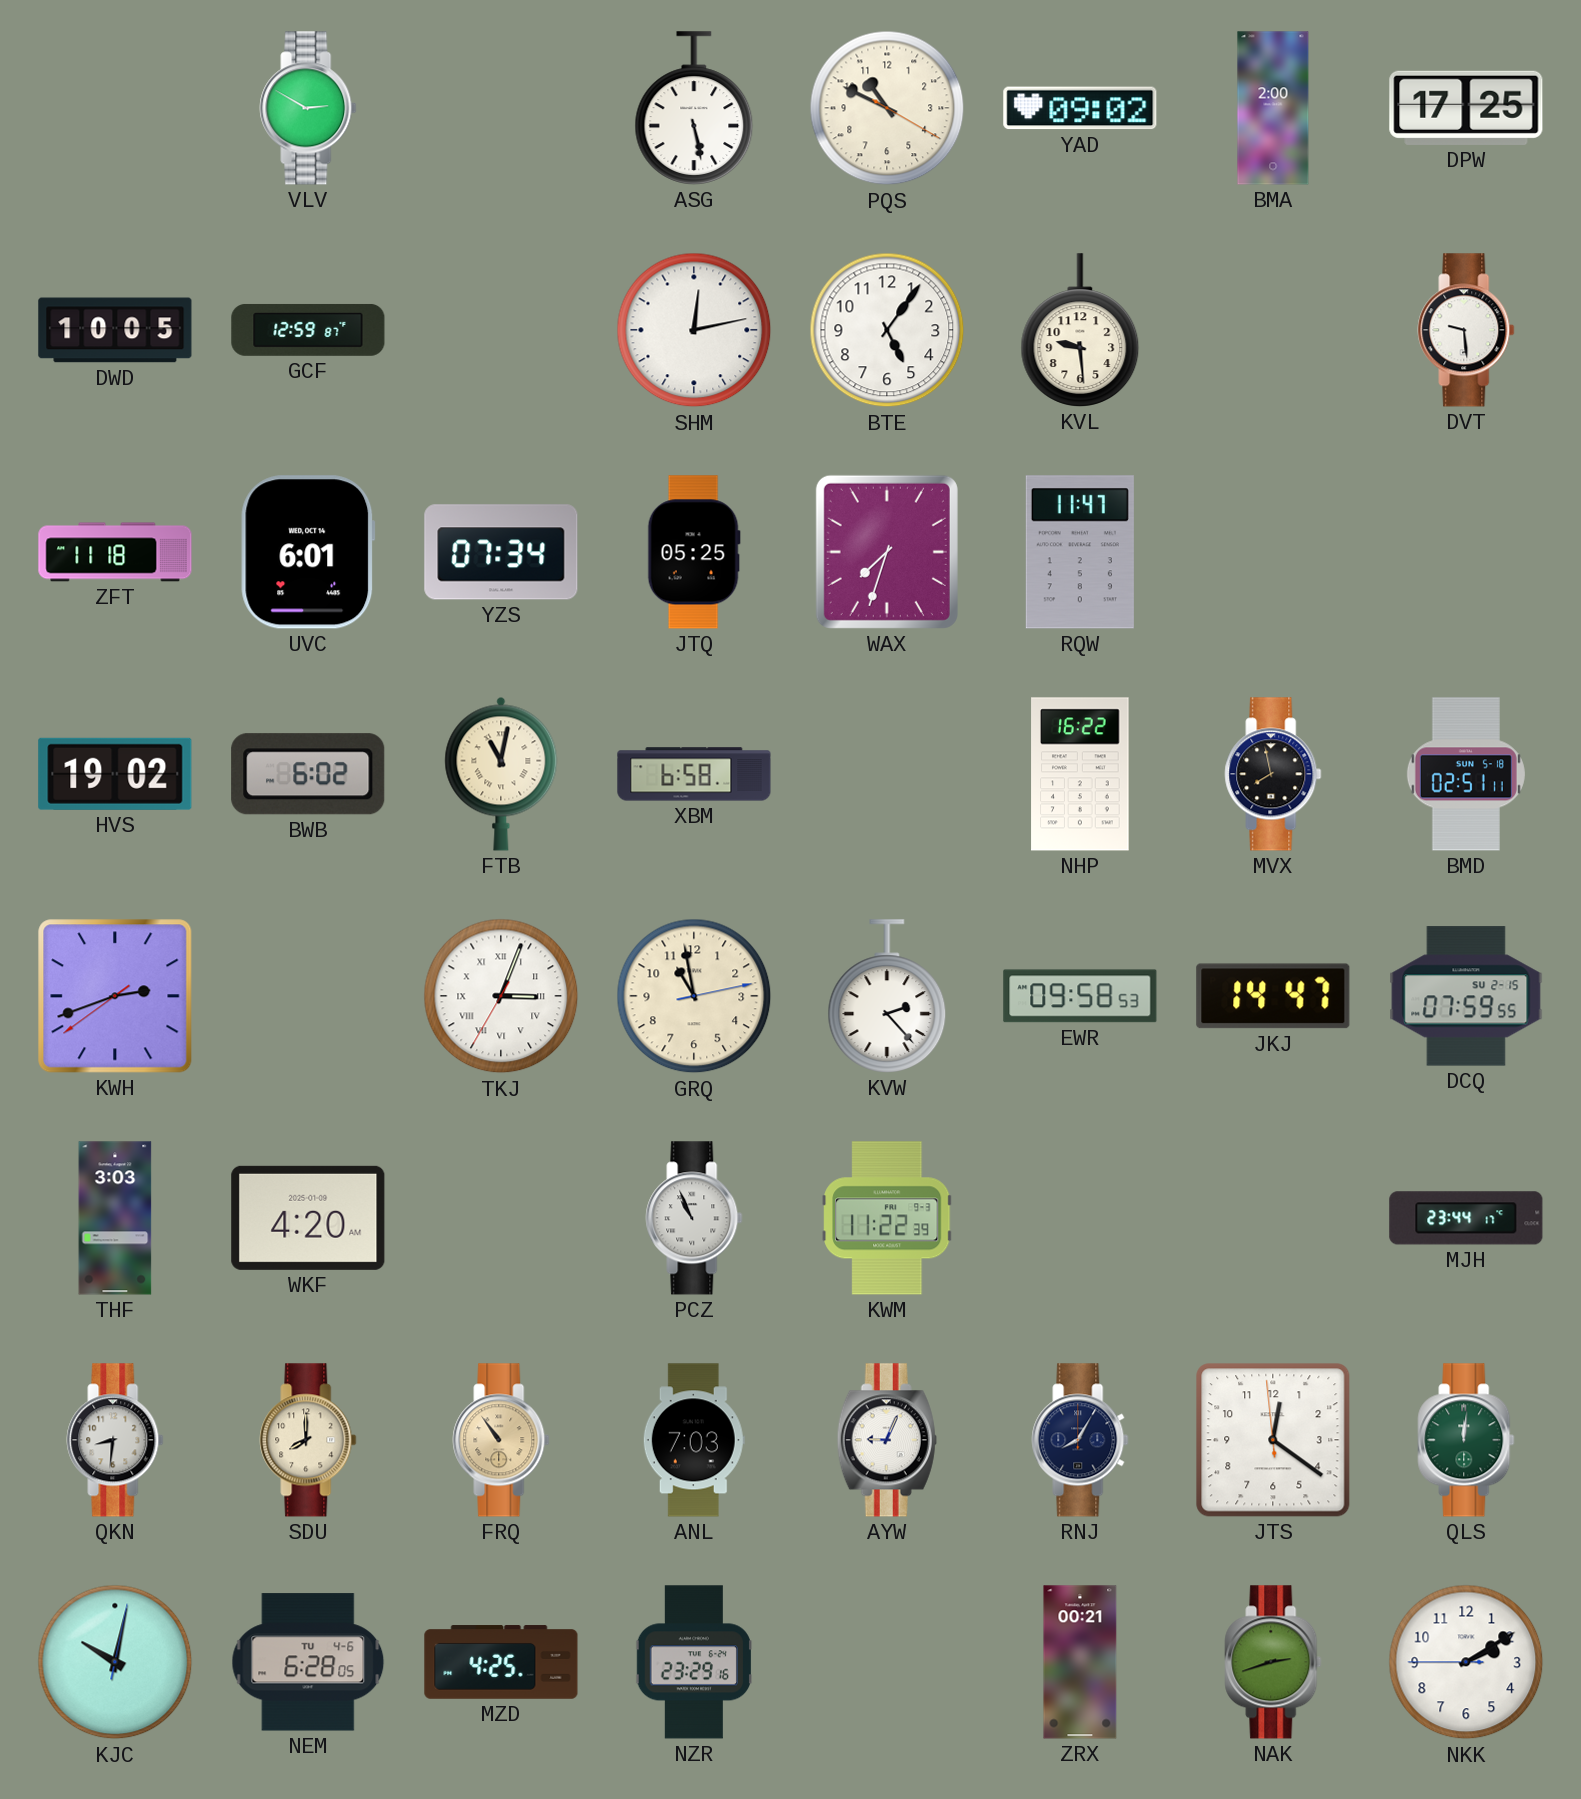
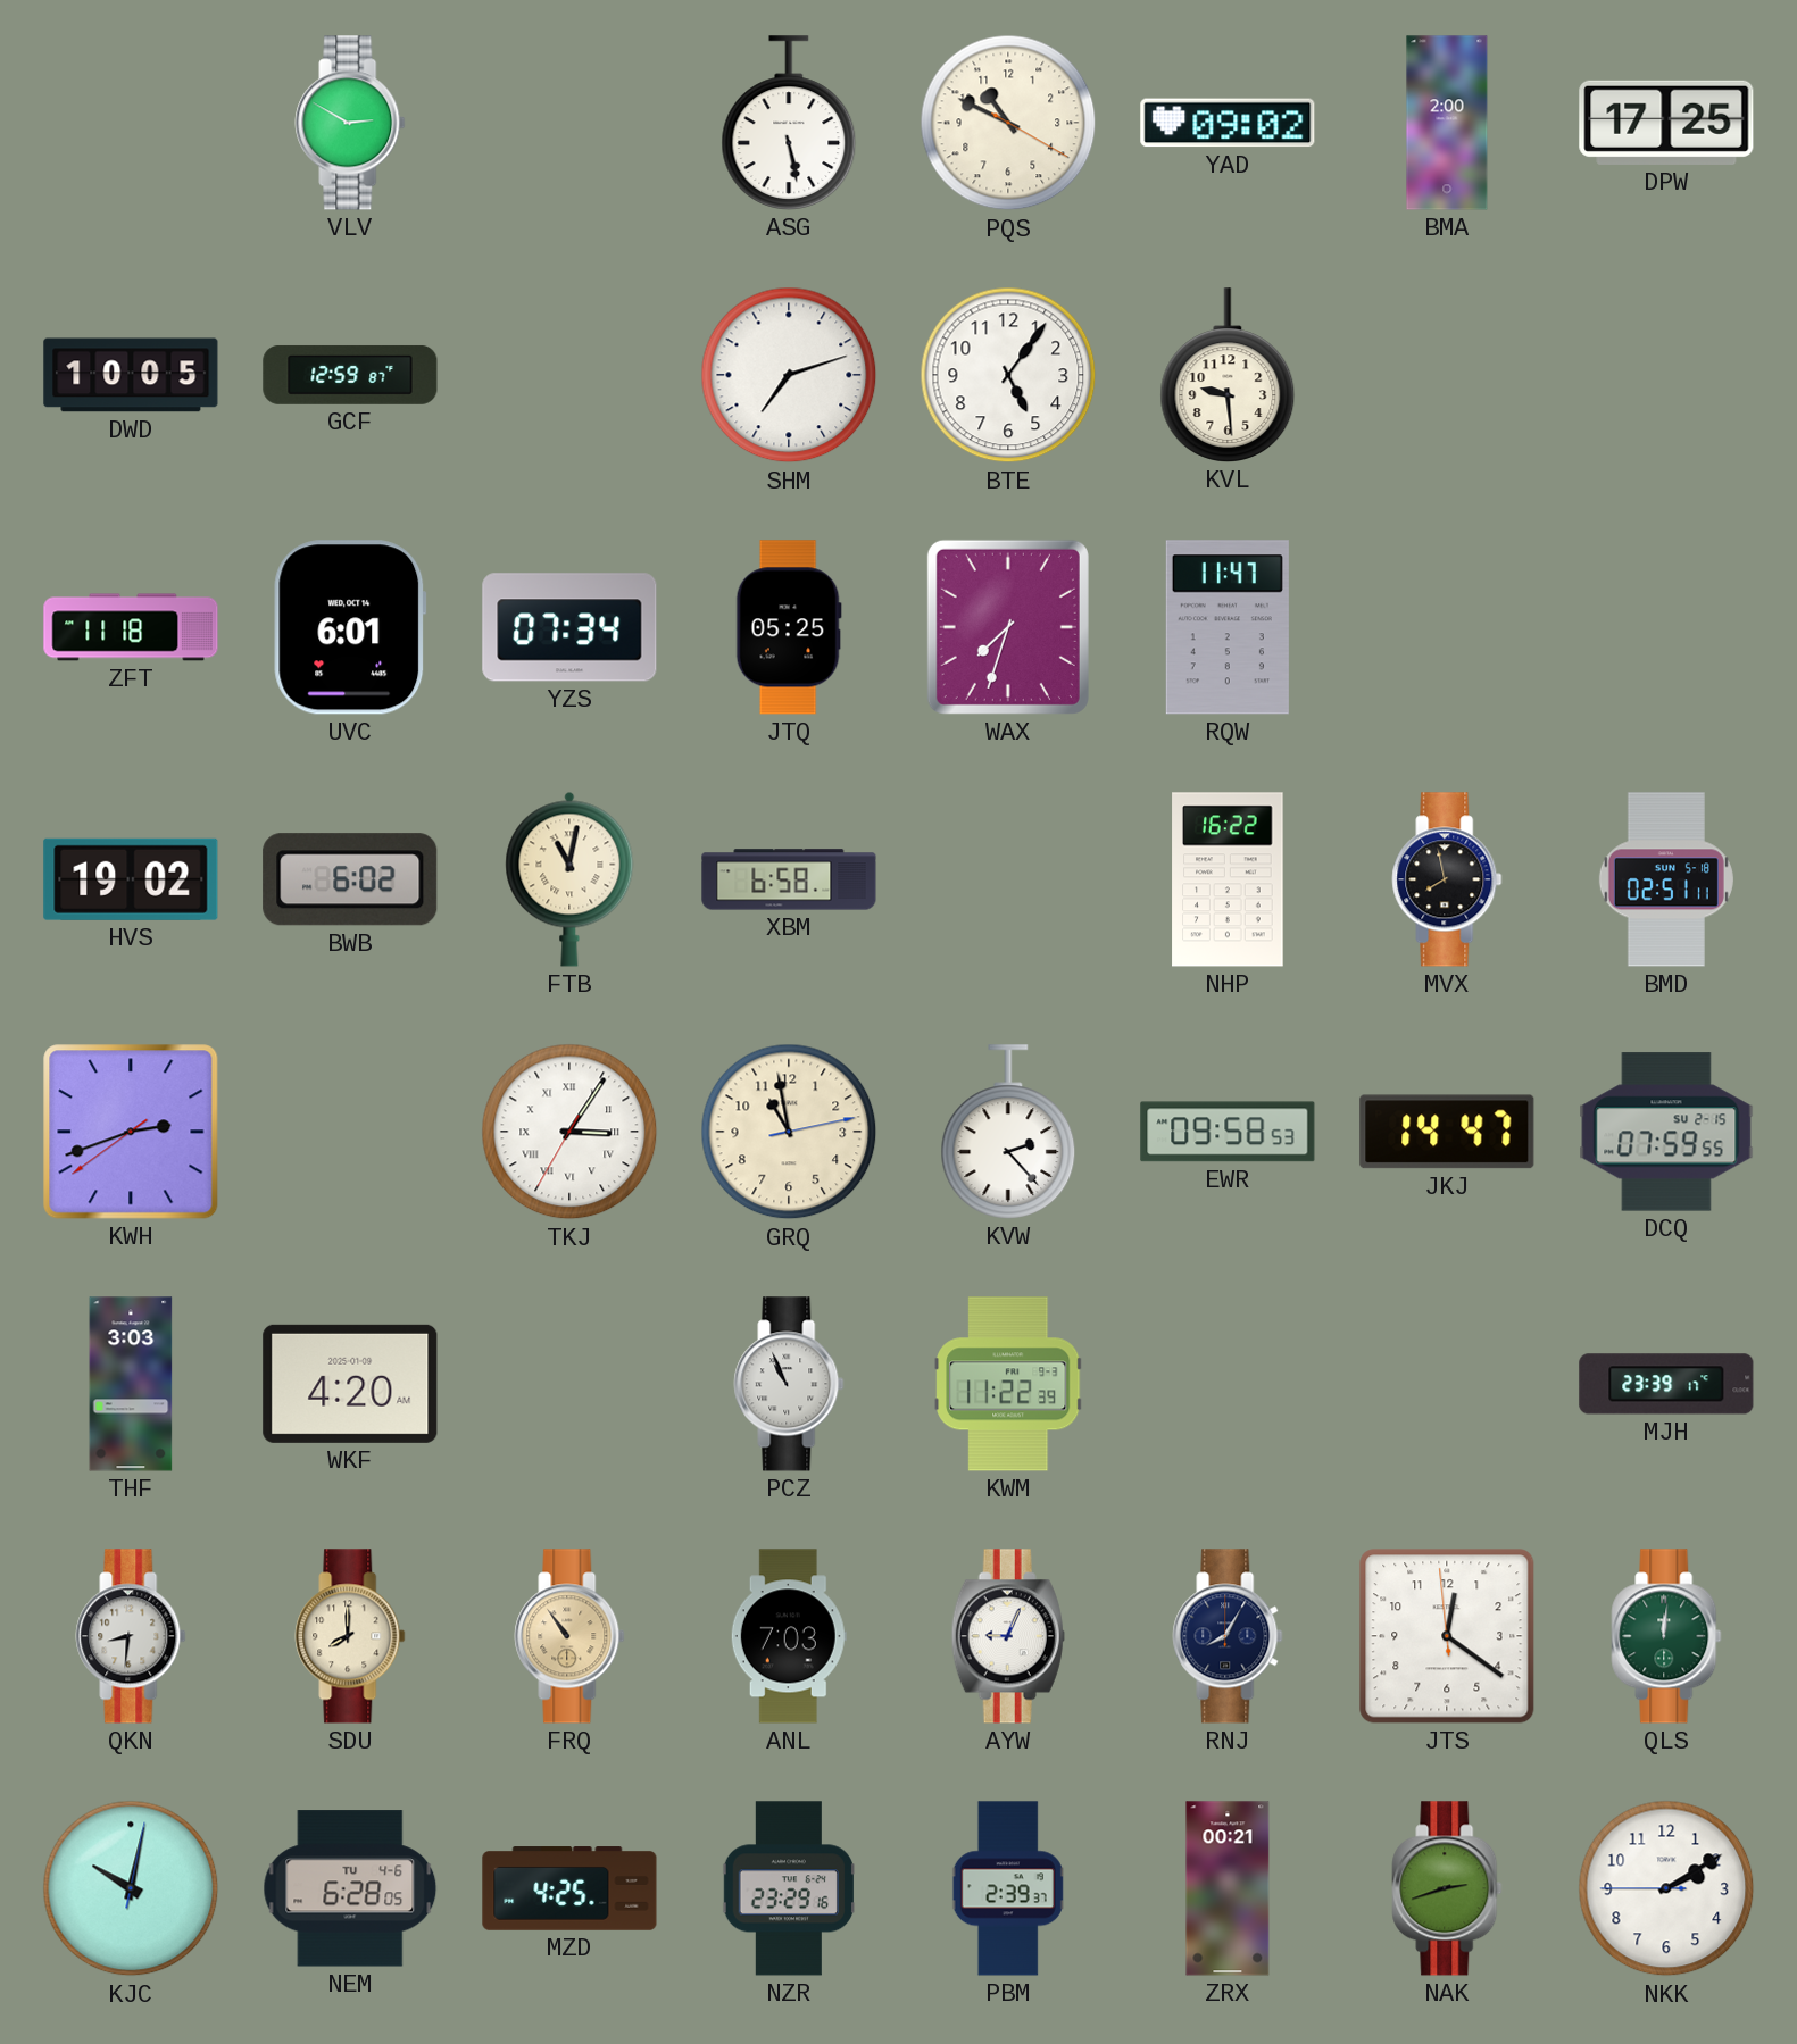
SHM: 12:13 -> 7:12 (789, 375)
DVT: 9:29 -> none (1466, 330)
TKJ: 3:03 -> 3:05 (569, 1132)
MJH: 23:44 -> 23:39 (1666, 1384)
PBM: none -> 2:39 (1008, 1888)
